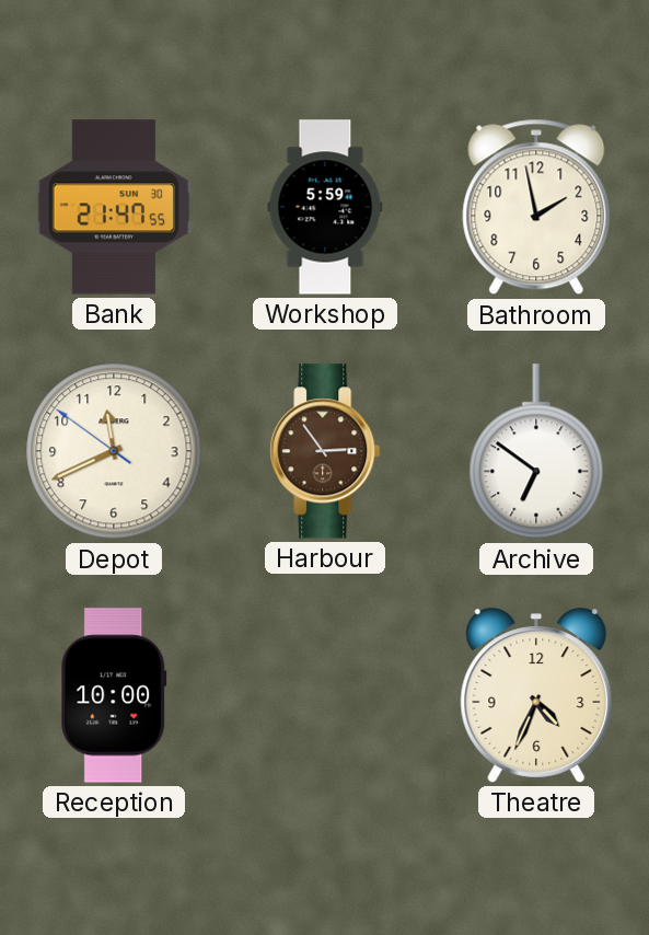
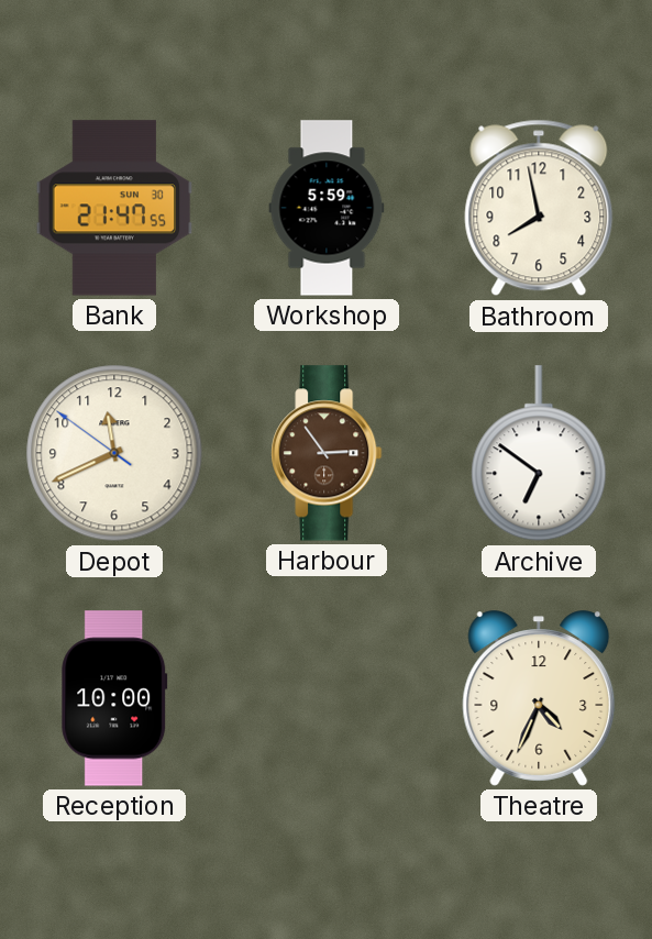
Bathroom: 1:58 -> 7:58 (539, 208)
